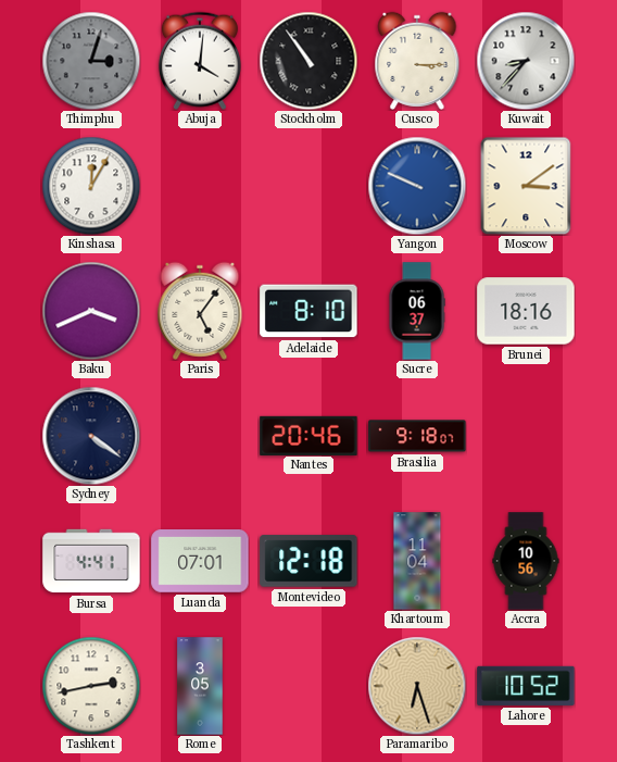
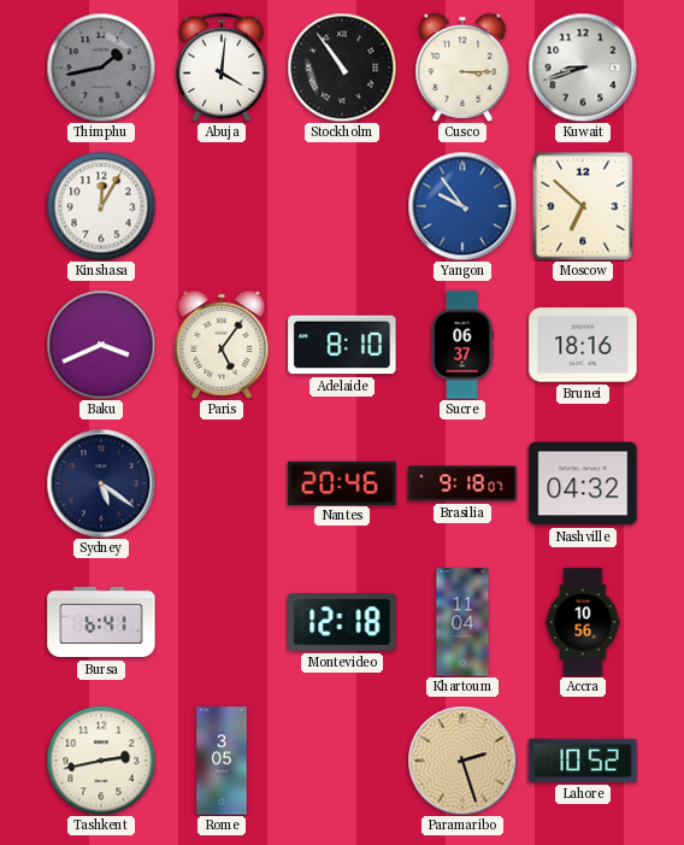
Thimphu: 3:03 -> 1:43 (101, 68)
Kuwait: 8:37 -> 8:42 (583, 68)
Yangon: 9:49 -> 9:54 (462, 206)
Moscow: 3:09 -> 6:52 (583, 206)
Sydney: 4:21 -> 5:21 (101, 483)
Nashville: none -> 04:32 (583, 483)
Bursa: 4:41 -> 6:41 (101, 622)
Luanda: 07:01 -> none (200, 562)
Paramaribo: 6:27 -> 2:27 (462, 761)
